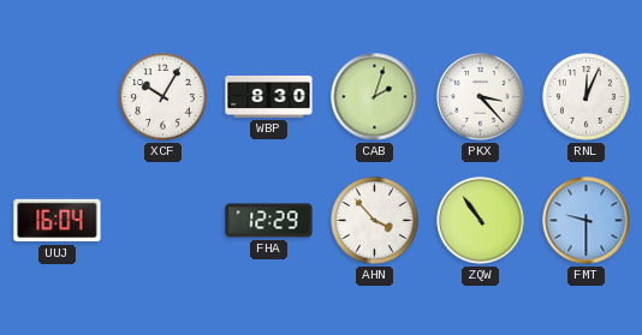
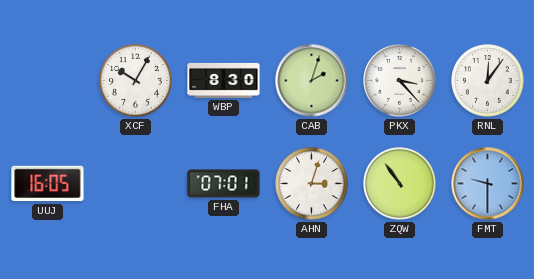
RNL: 12:04 -> 12:06 (488, 81)
UUJ: 16:04 -> 16:05 (48, 184)
FHA: 12:29 -> 07:01 (224, 184)
AHN: 3:53 -> 3:03 (312, 184)
